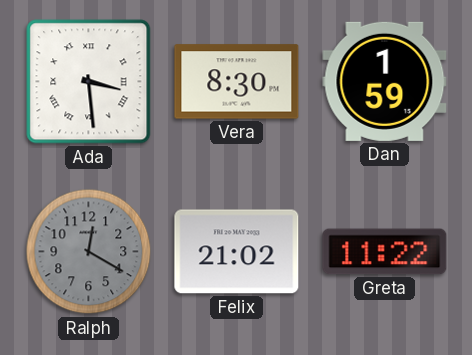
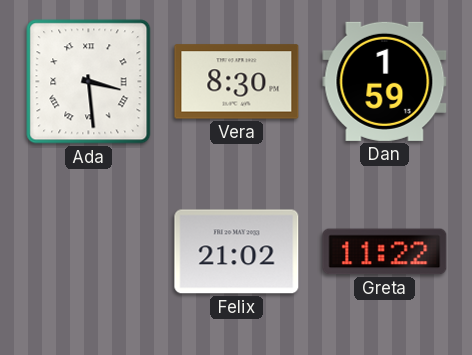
Ralph: 12:20 -> none (89, 252)
